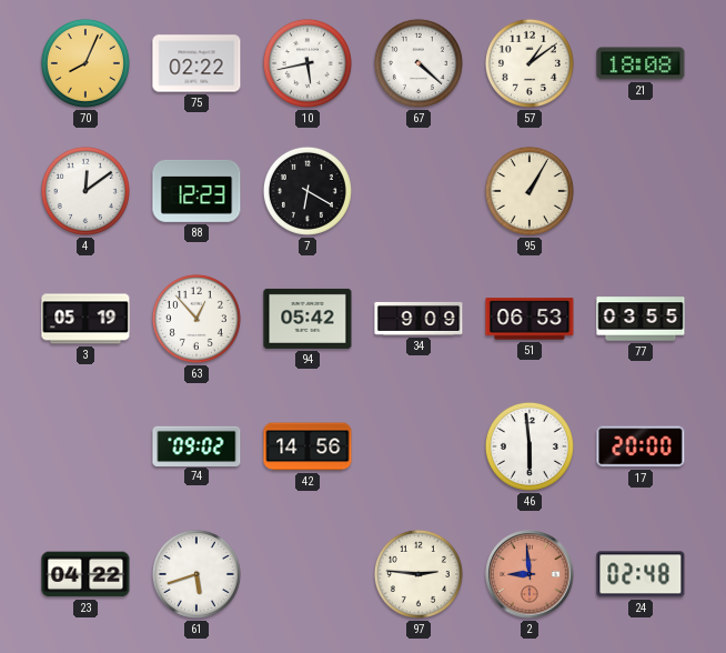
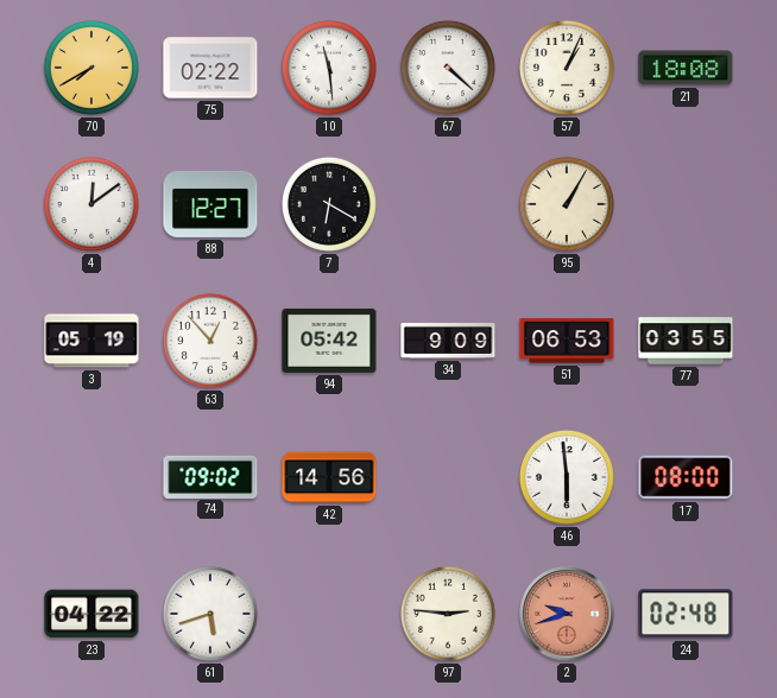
70: 8:04 -> 7:40 (91, 68)
10: 5:43 -> 11:29 (329, 68)
57: 1:09 -> 1:04 (567, 68)
88: 12:23 -> 12:27 (210, 204)
17: 20:00 -> 08:00 (686, 477)
2: 8:59 -> 9:42 (567, 614)
